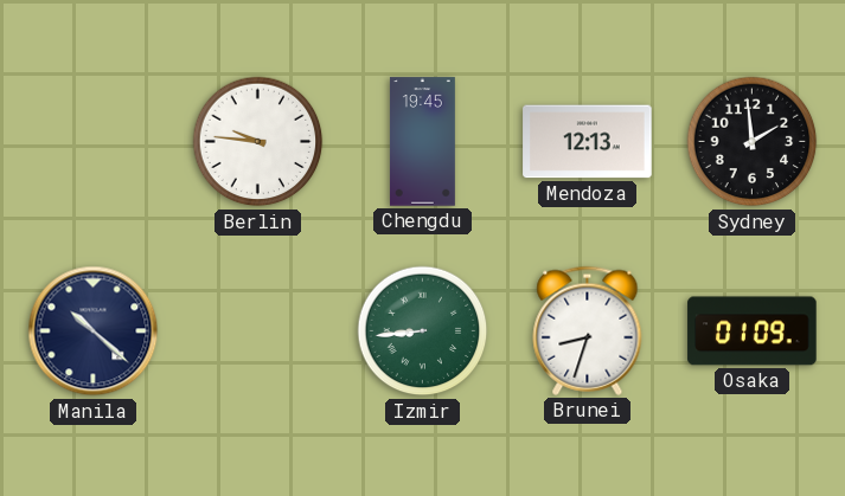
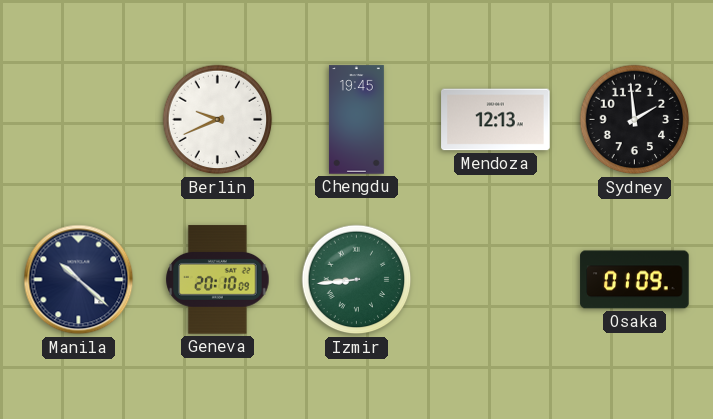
Berlin: 9:46 -> 9:41 (218, 120)
Geneva: none -> 20:10 (218, 280)
Brunei: 8:33 -> none (588, 330)
